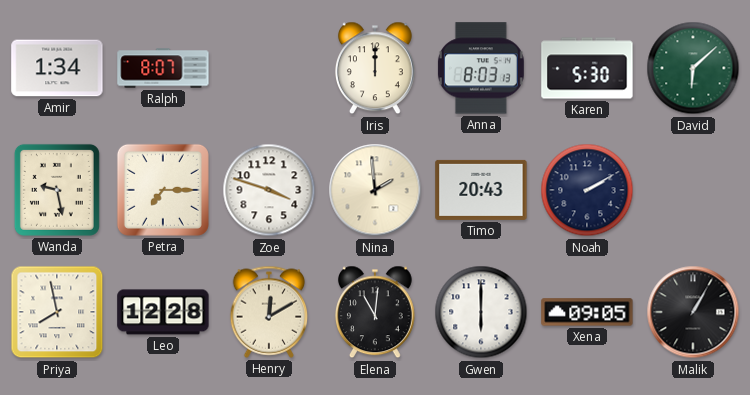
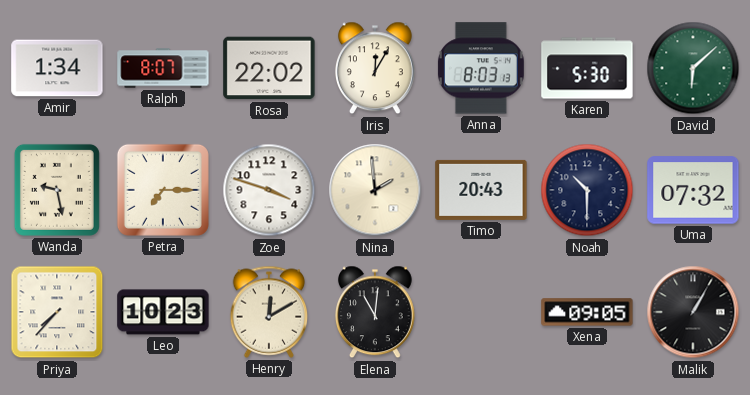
Rosa: none -> 22:02 (269, 68)
Iris: 12:00 -> 12:05 (375, 68)
Noah: 2:10 -> 10:30 (587, 190)
Uma: none -> 07:32 (693, 190)
Priya: 7:58 -> 7:37 (57, 312)
Leo: 12:28 -> 10:23 (163, 312)
Gwen: 6:00 -> none (481, 312)
